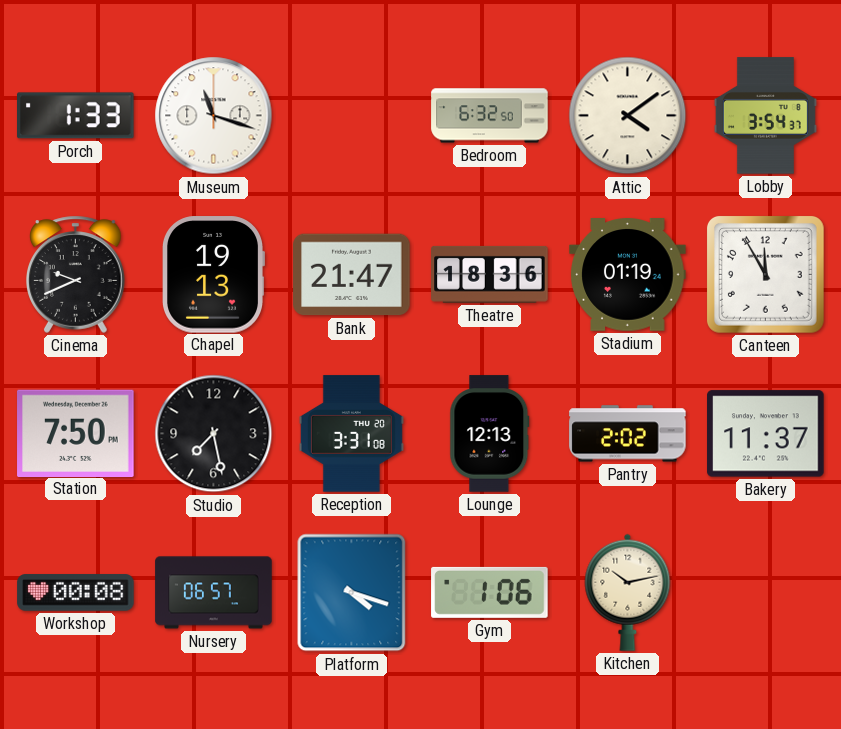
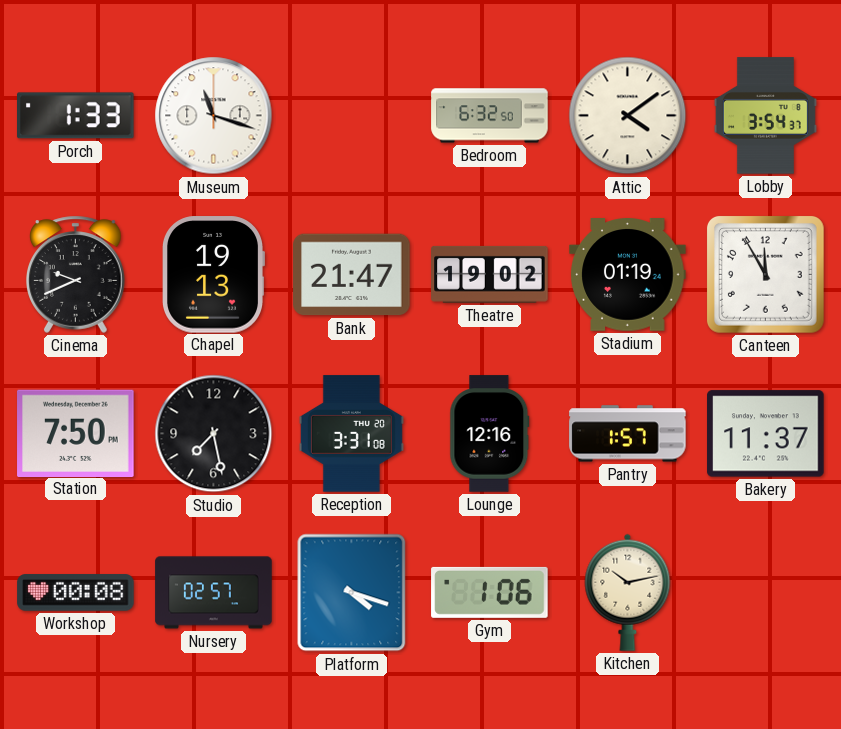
Theatre: 18:36 -> 19:02 (490, 274)
Lounge: 12:13 -> 12:16 (490, 434)
Pantry: 2:02 -> 1:57 (628, 434)
Nursery: 06:57 -> 02:57 (214, 593)
